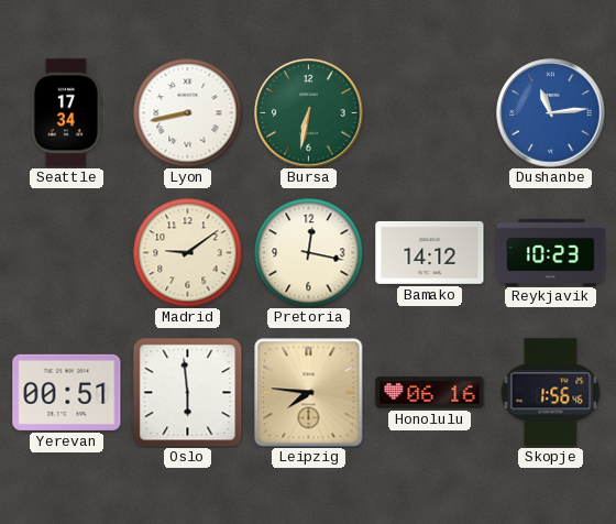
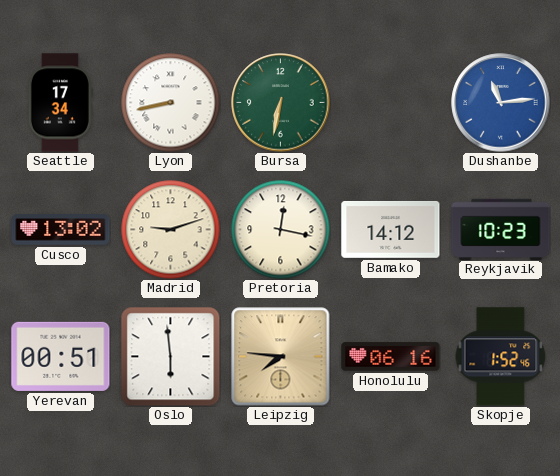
Cusco: none -> 13:02 (61, 230)
Madrid: 9:09 -> 9:12 (171, 230)
Skopje: 1:56 -> 1:52 (501, 357)
